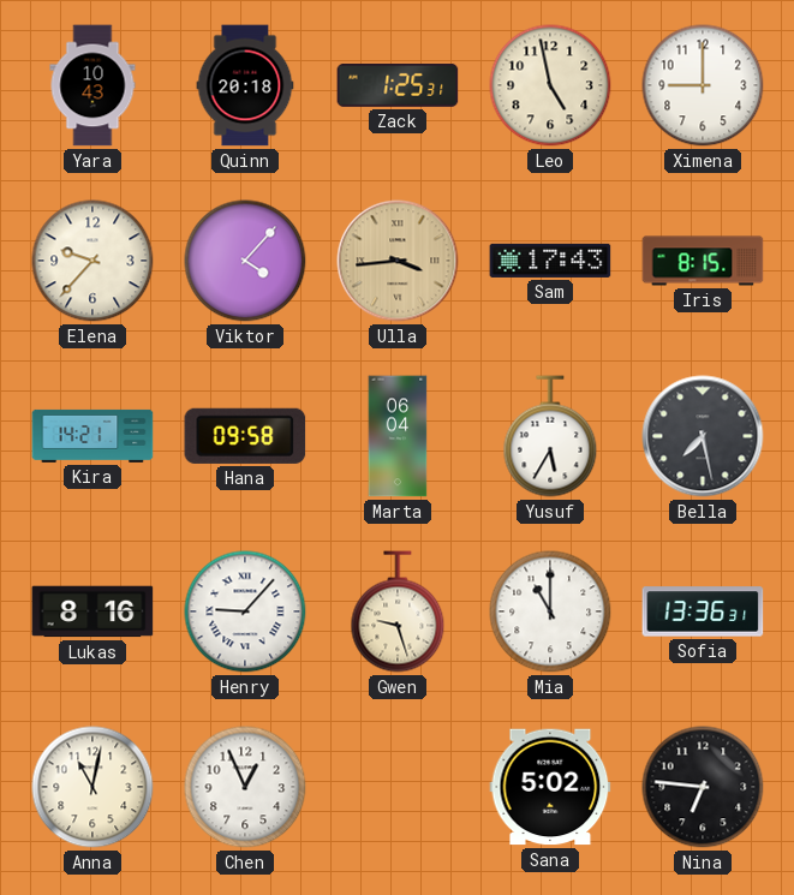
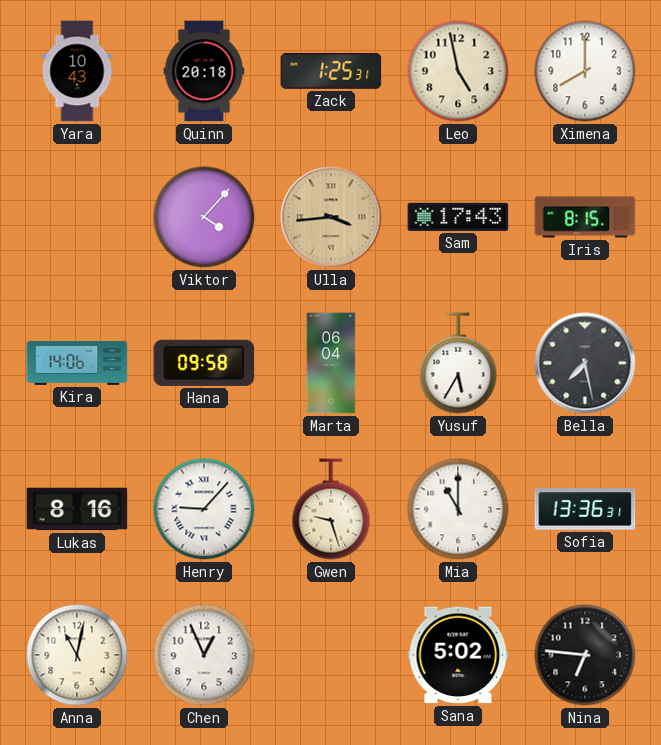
Ximena: 9:00 -> 8:00 (585, 71)
Elena: 9:37 -> none (92, 261)
Kira: 14:21 -> 14:06 (77, 363)
